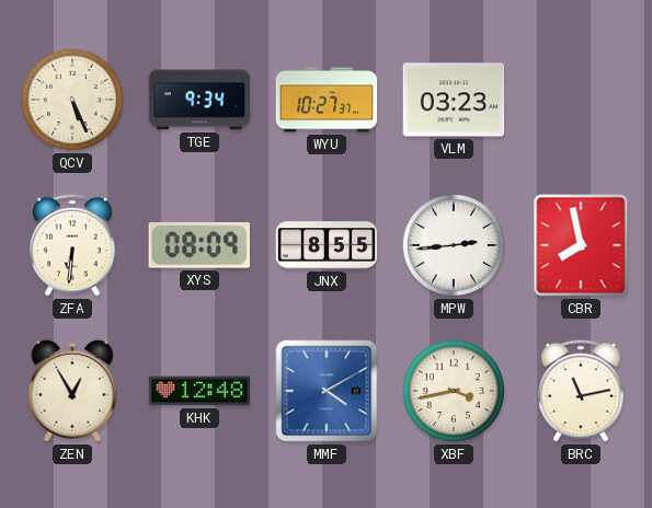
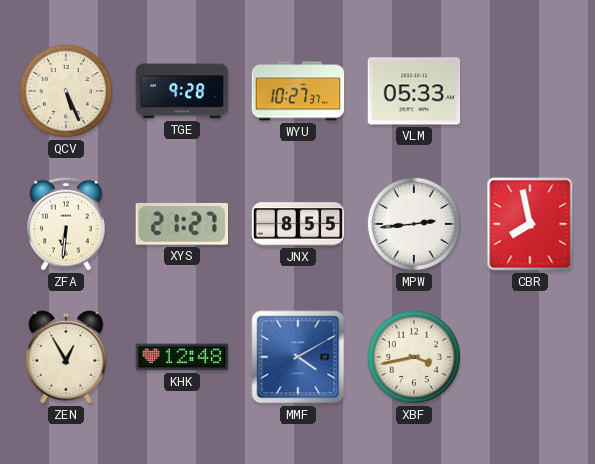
TGE: 9:34 -> 9:28 (182, 91)
VLM: 03:23 -> 05:33 (414, 91)
XYS: 08:09 -> 21:27 (181, 224)
BRC: 11:13 -> none (582, 391)
